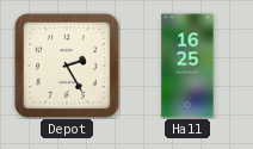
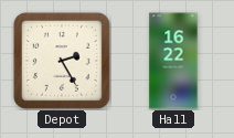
Hall: 16:25 -> 16:22 (173, 61)
